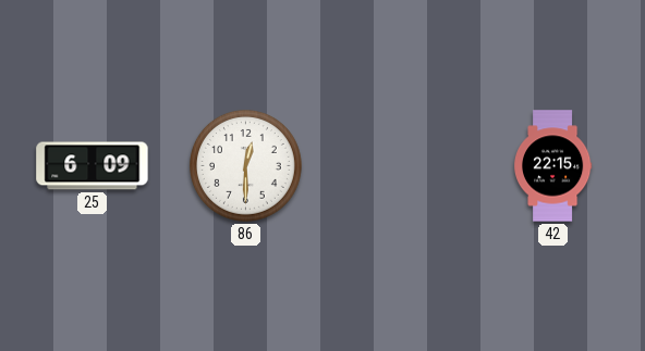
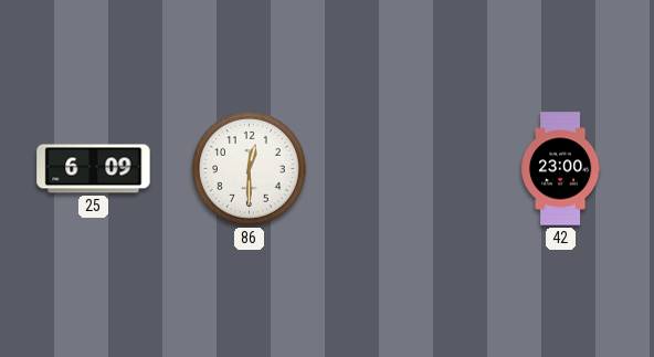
42: 22:15 -> 23:00 (560, 169)
